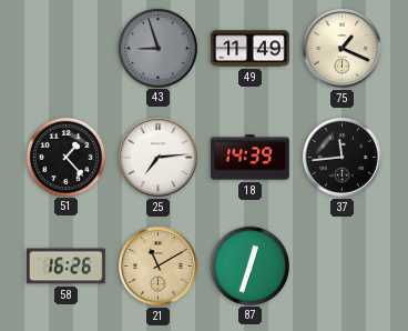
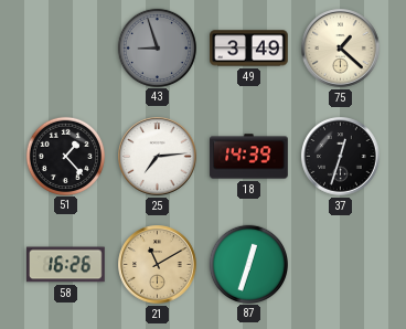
49: 11:49 -> 3:49 (249, 49)
75: 1:19 -> 1:22 (341, 49)
37: 11:44 -> 12:33 (341, 157)
